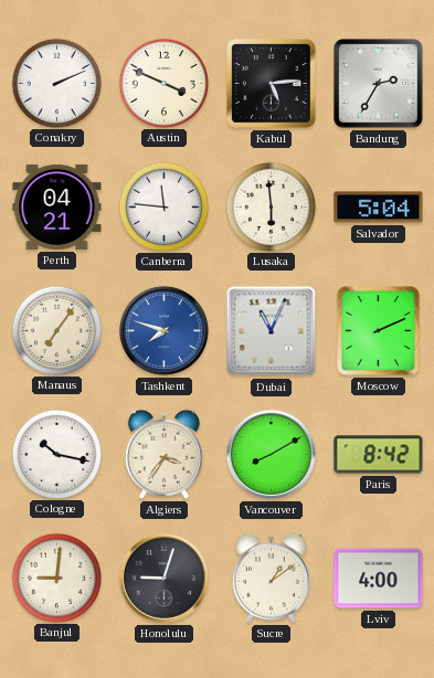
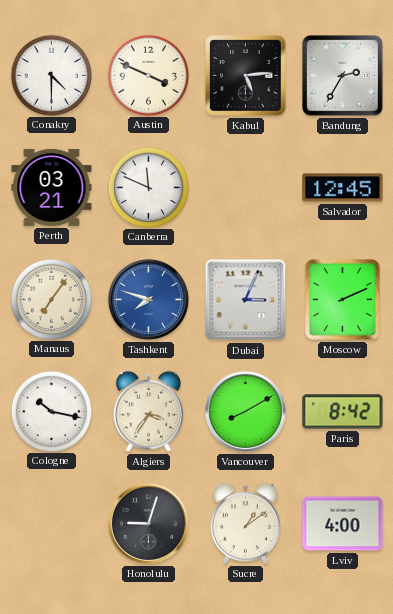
Conakry: 2:11 -> 4:30 (51, 75)
Perth: 04:21 -> 03:21 (52, 187)
Canberra: 11:46 -> 11:49 (148, 187)
Lusaka: 5:59 -> none (271, 206)
Salvador: 5:04 -> 12:45 (343, 188)
Dubai: 11:04 -> 3:04 (246, 300)
Banjul: 9:01 -> none (56, 578)
